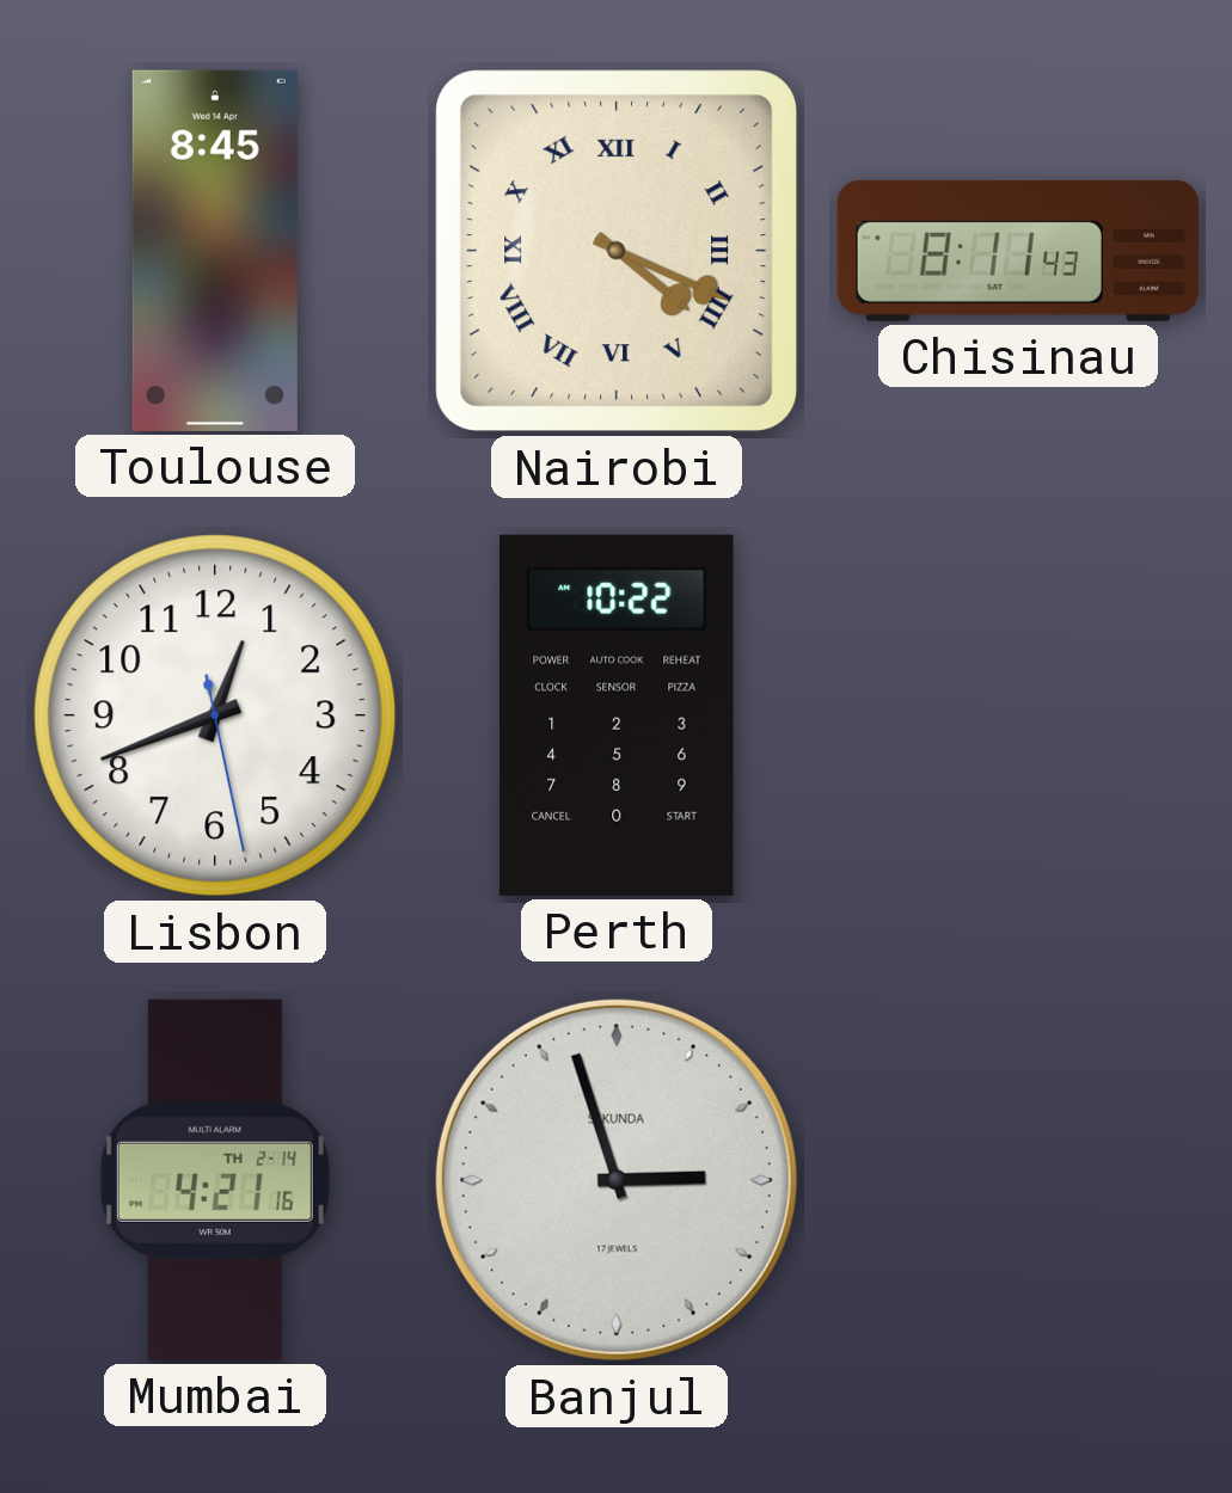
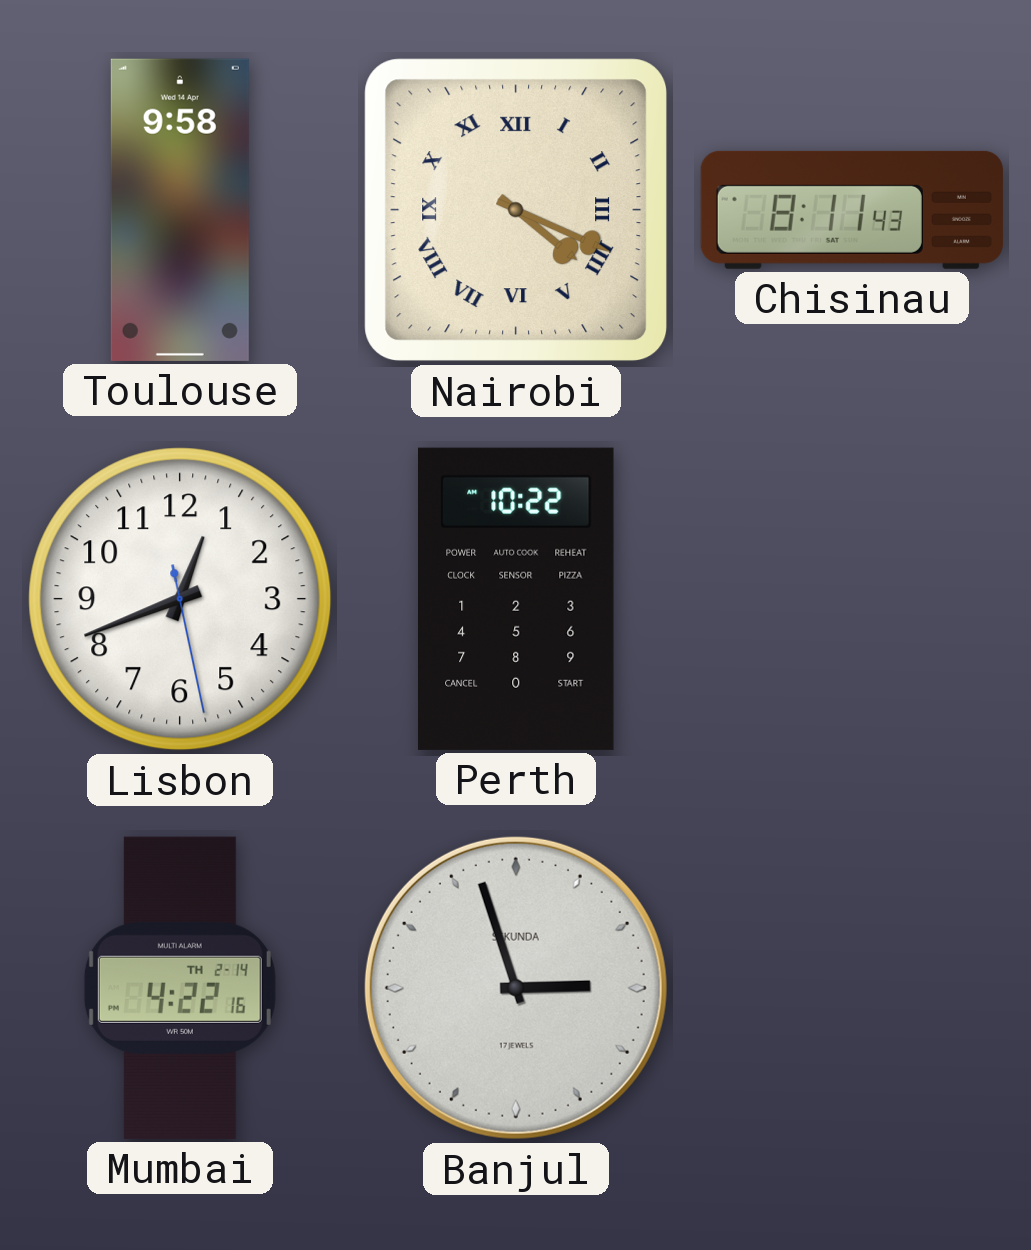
Toulouse: 8:45 -> 9:58 (180, 210)
Mumbai: 4:21 -> 4:22 (180, 988)
